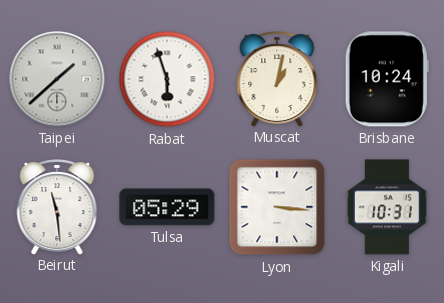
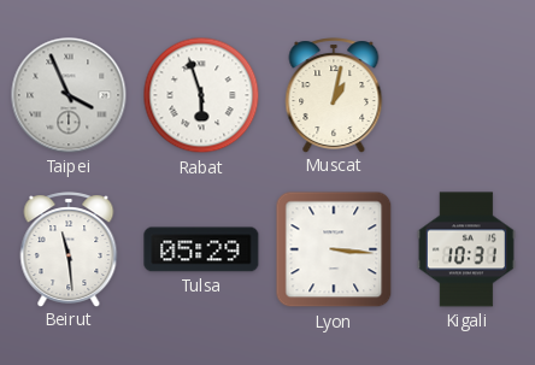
Taipei: 1:38 -> 3:56 (69, 95)
Brisbane: 10:24 -> none (387, 79)
